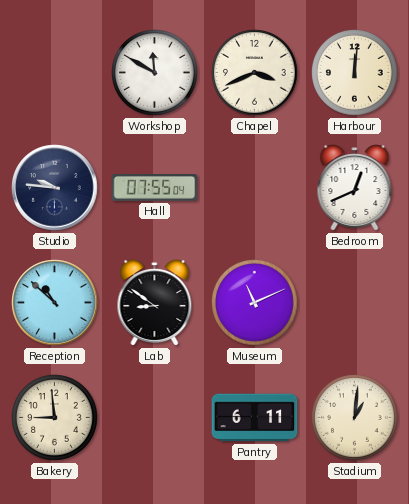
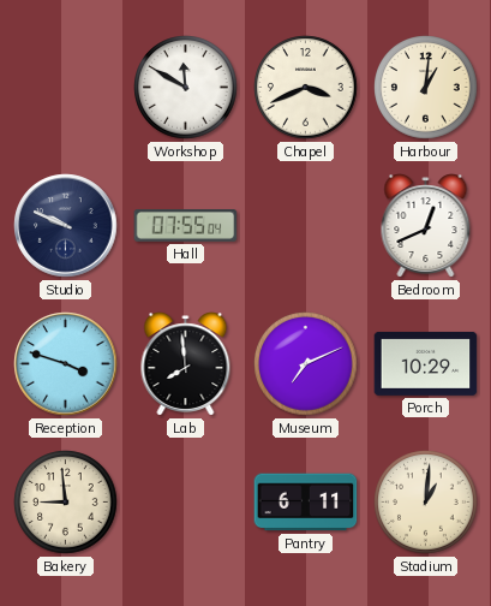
Harbour: 12:01 -> 1:01 (426, 88)
Studio: 9:46 -> 9:49 (66, 226)
Reception: 10:52 -> 3:48 (66, 364)
Lab: 8:51 -> 7:59 (186, 364)
Museum: 11:11 -> 7:11 (306, 364)
Porch: none -> 10:29 (426, 363)
